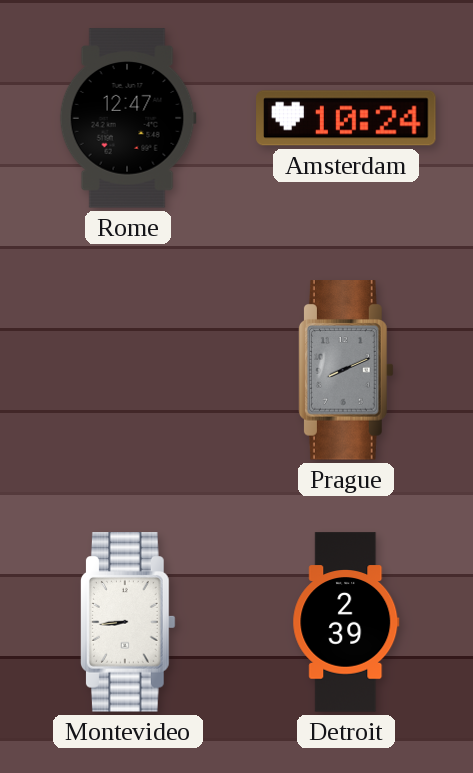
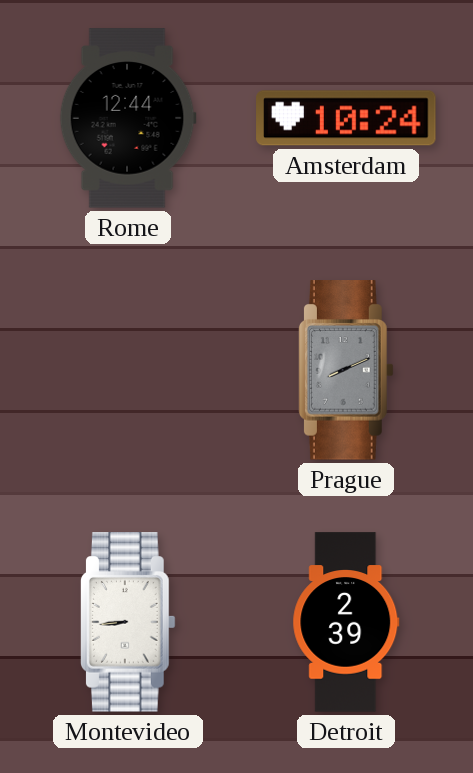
Rome: 12:47 -> 12:44 (128, 118)
